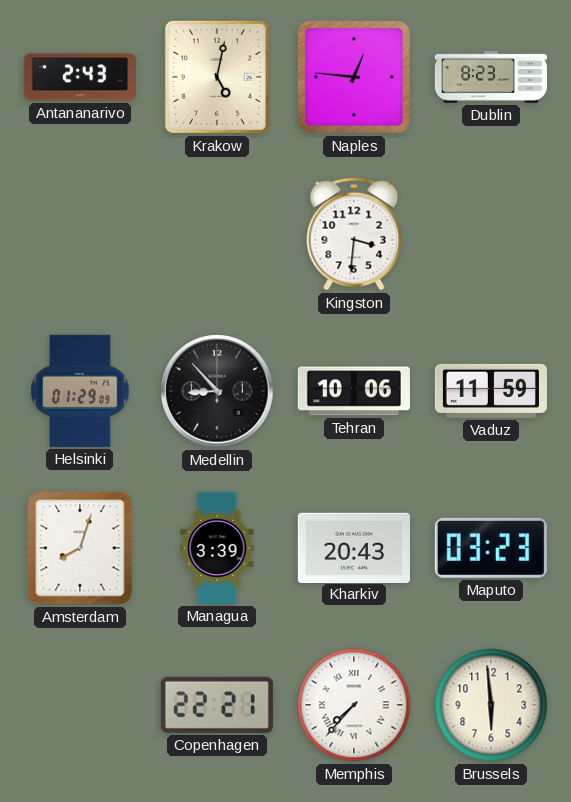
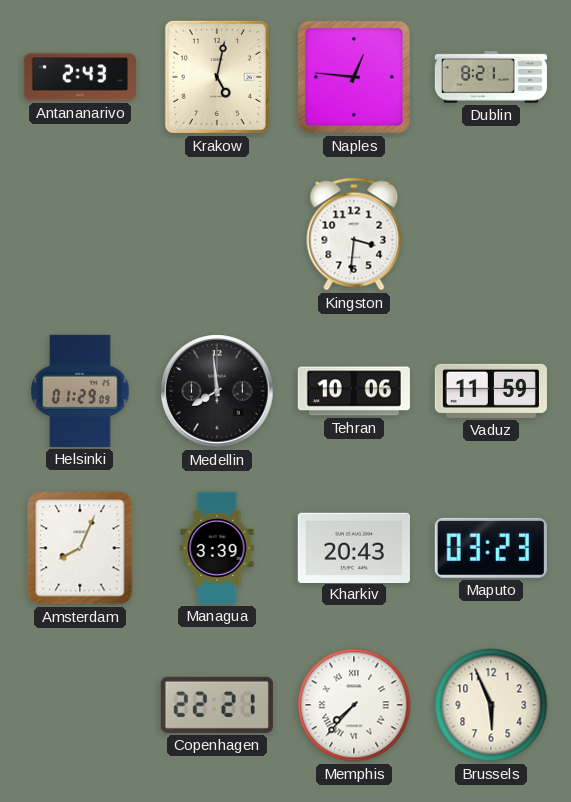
Dublin: 8:23 -> 8:21 (490, 77)
Medellin: 8:53 -> 7:59 (217, 391)
Amsterdam: 8:03 -> 8:04 (80, 548)
Brussels: 5:59 -> 5:56 (491, 705)
